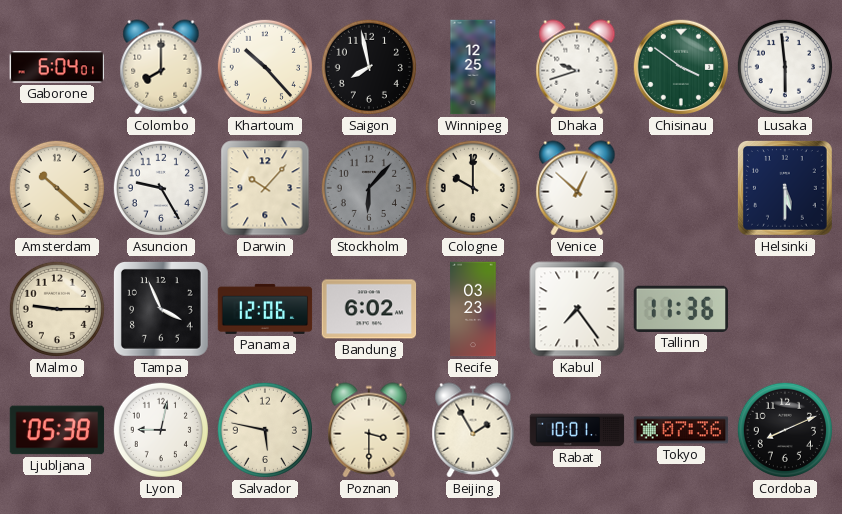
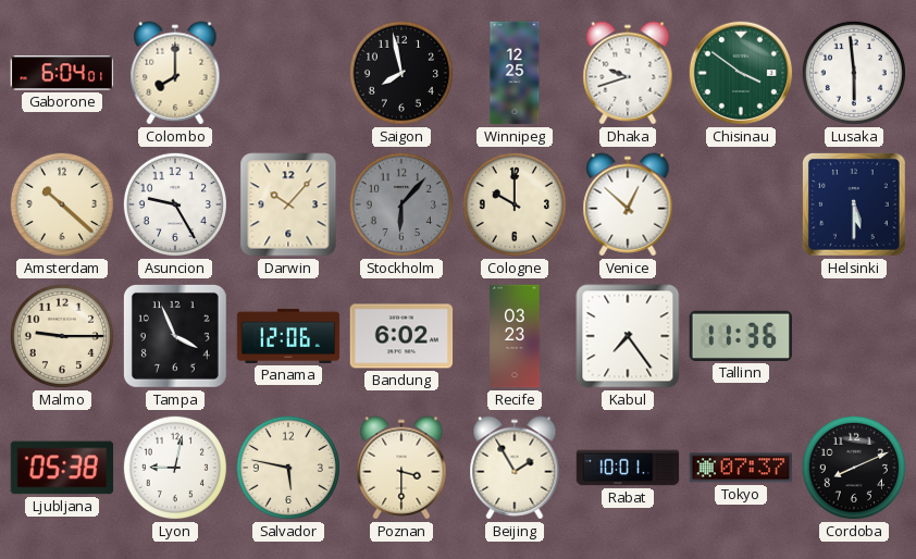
Khartoum: 10:23 -> none (265, 67)
Tokyo: 07:36 -> 07:37 (741, 468)
